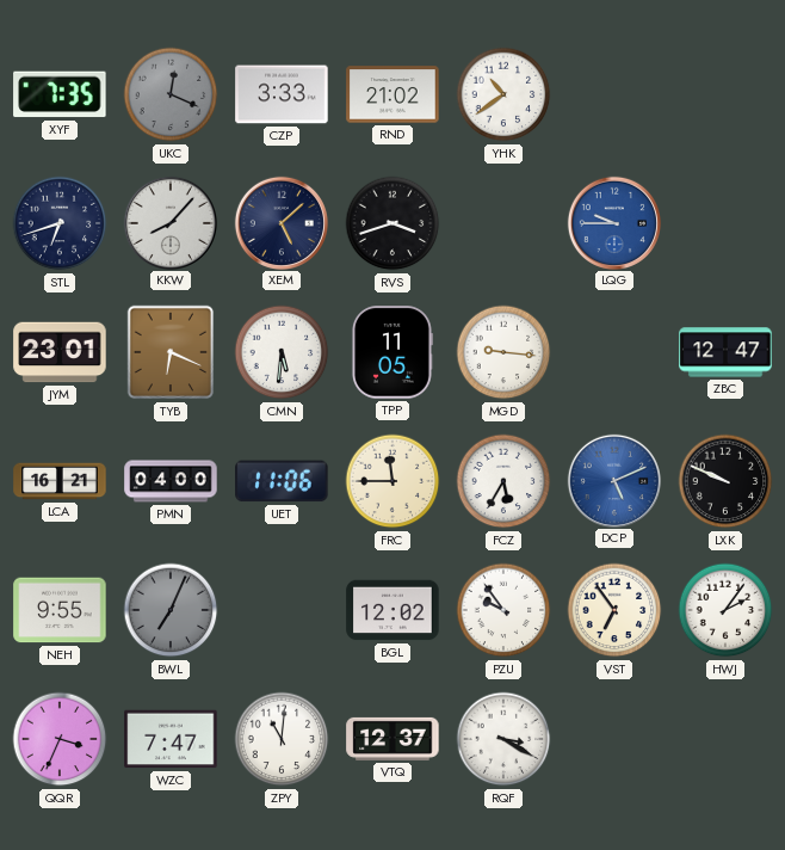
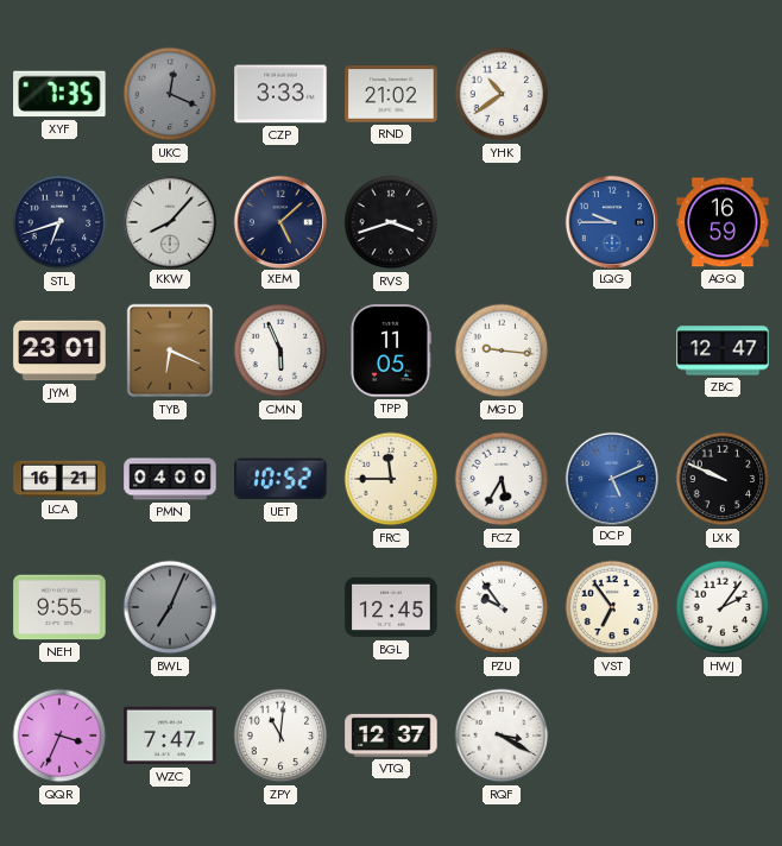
AGQ: none -> 16:59 (723, 222)
CMN: 5:31 -> 5:56 (280, 351)
UET: 11:06 -> 10:52 (280, 479)
BGL: 12:02 -> 12:45 (391, 607)
